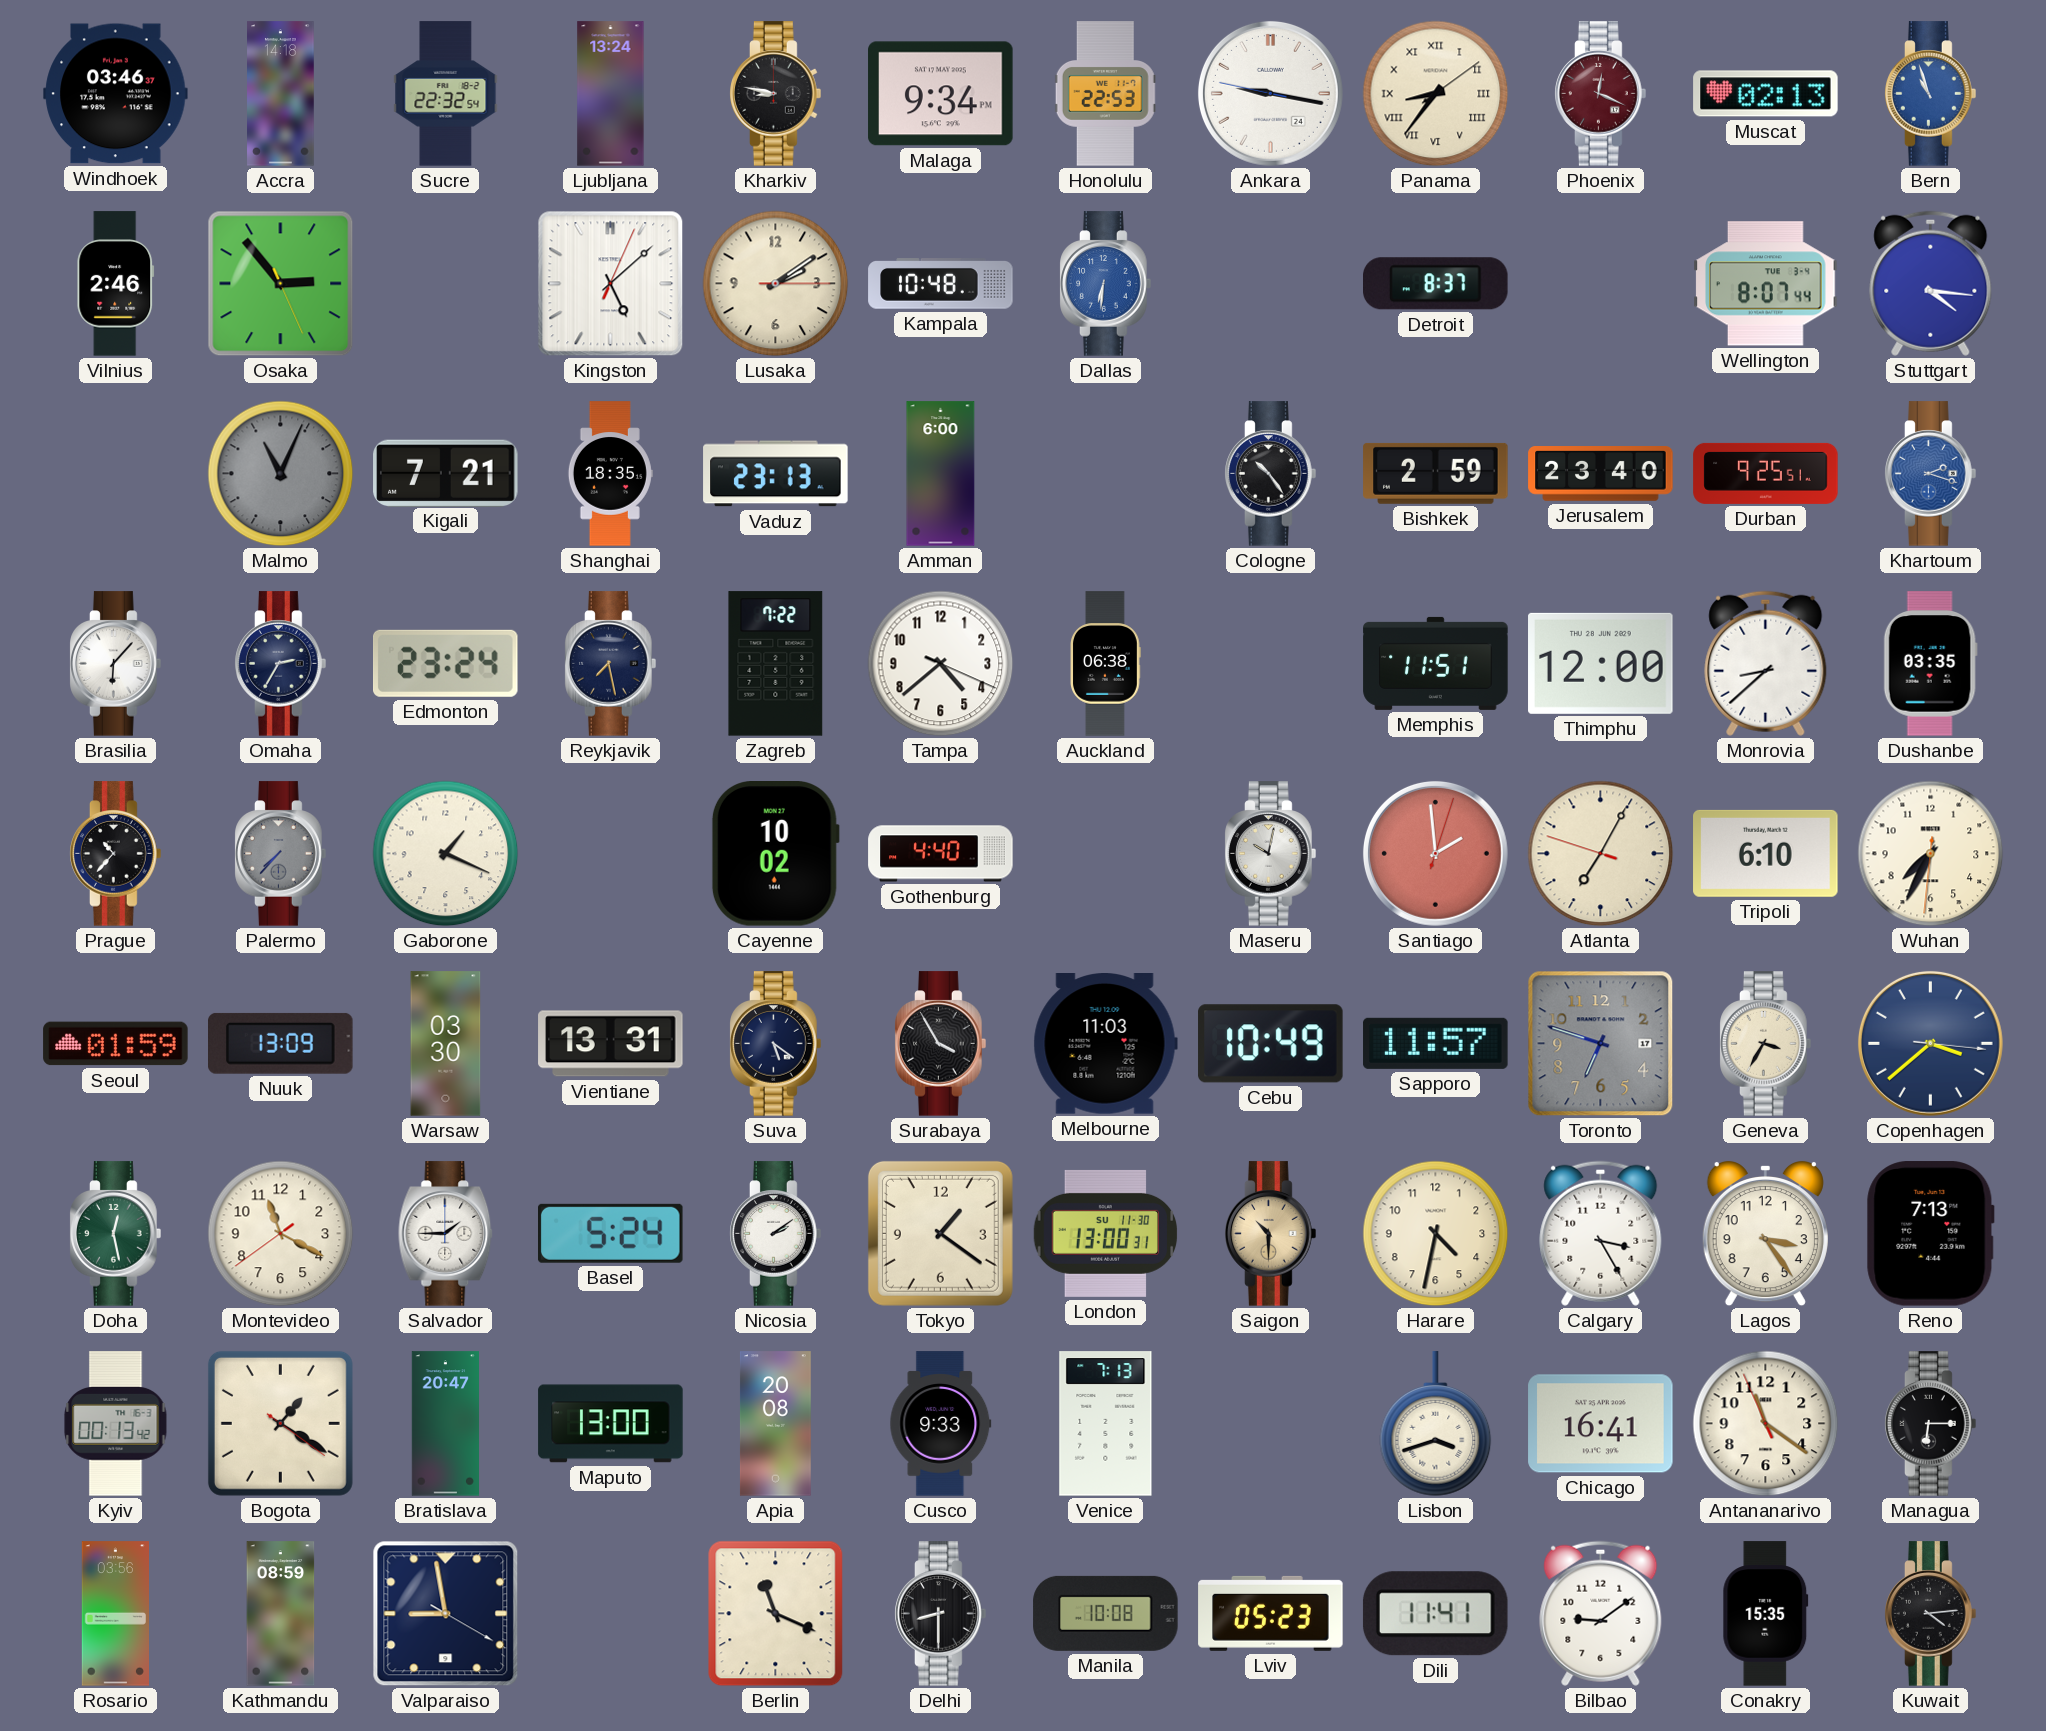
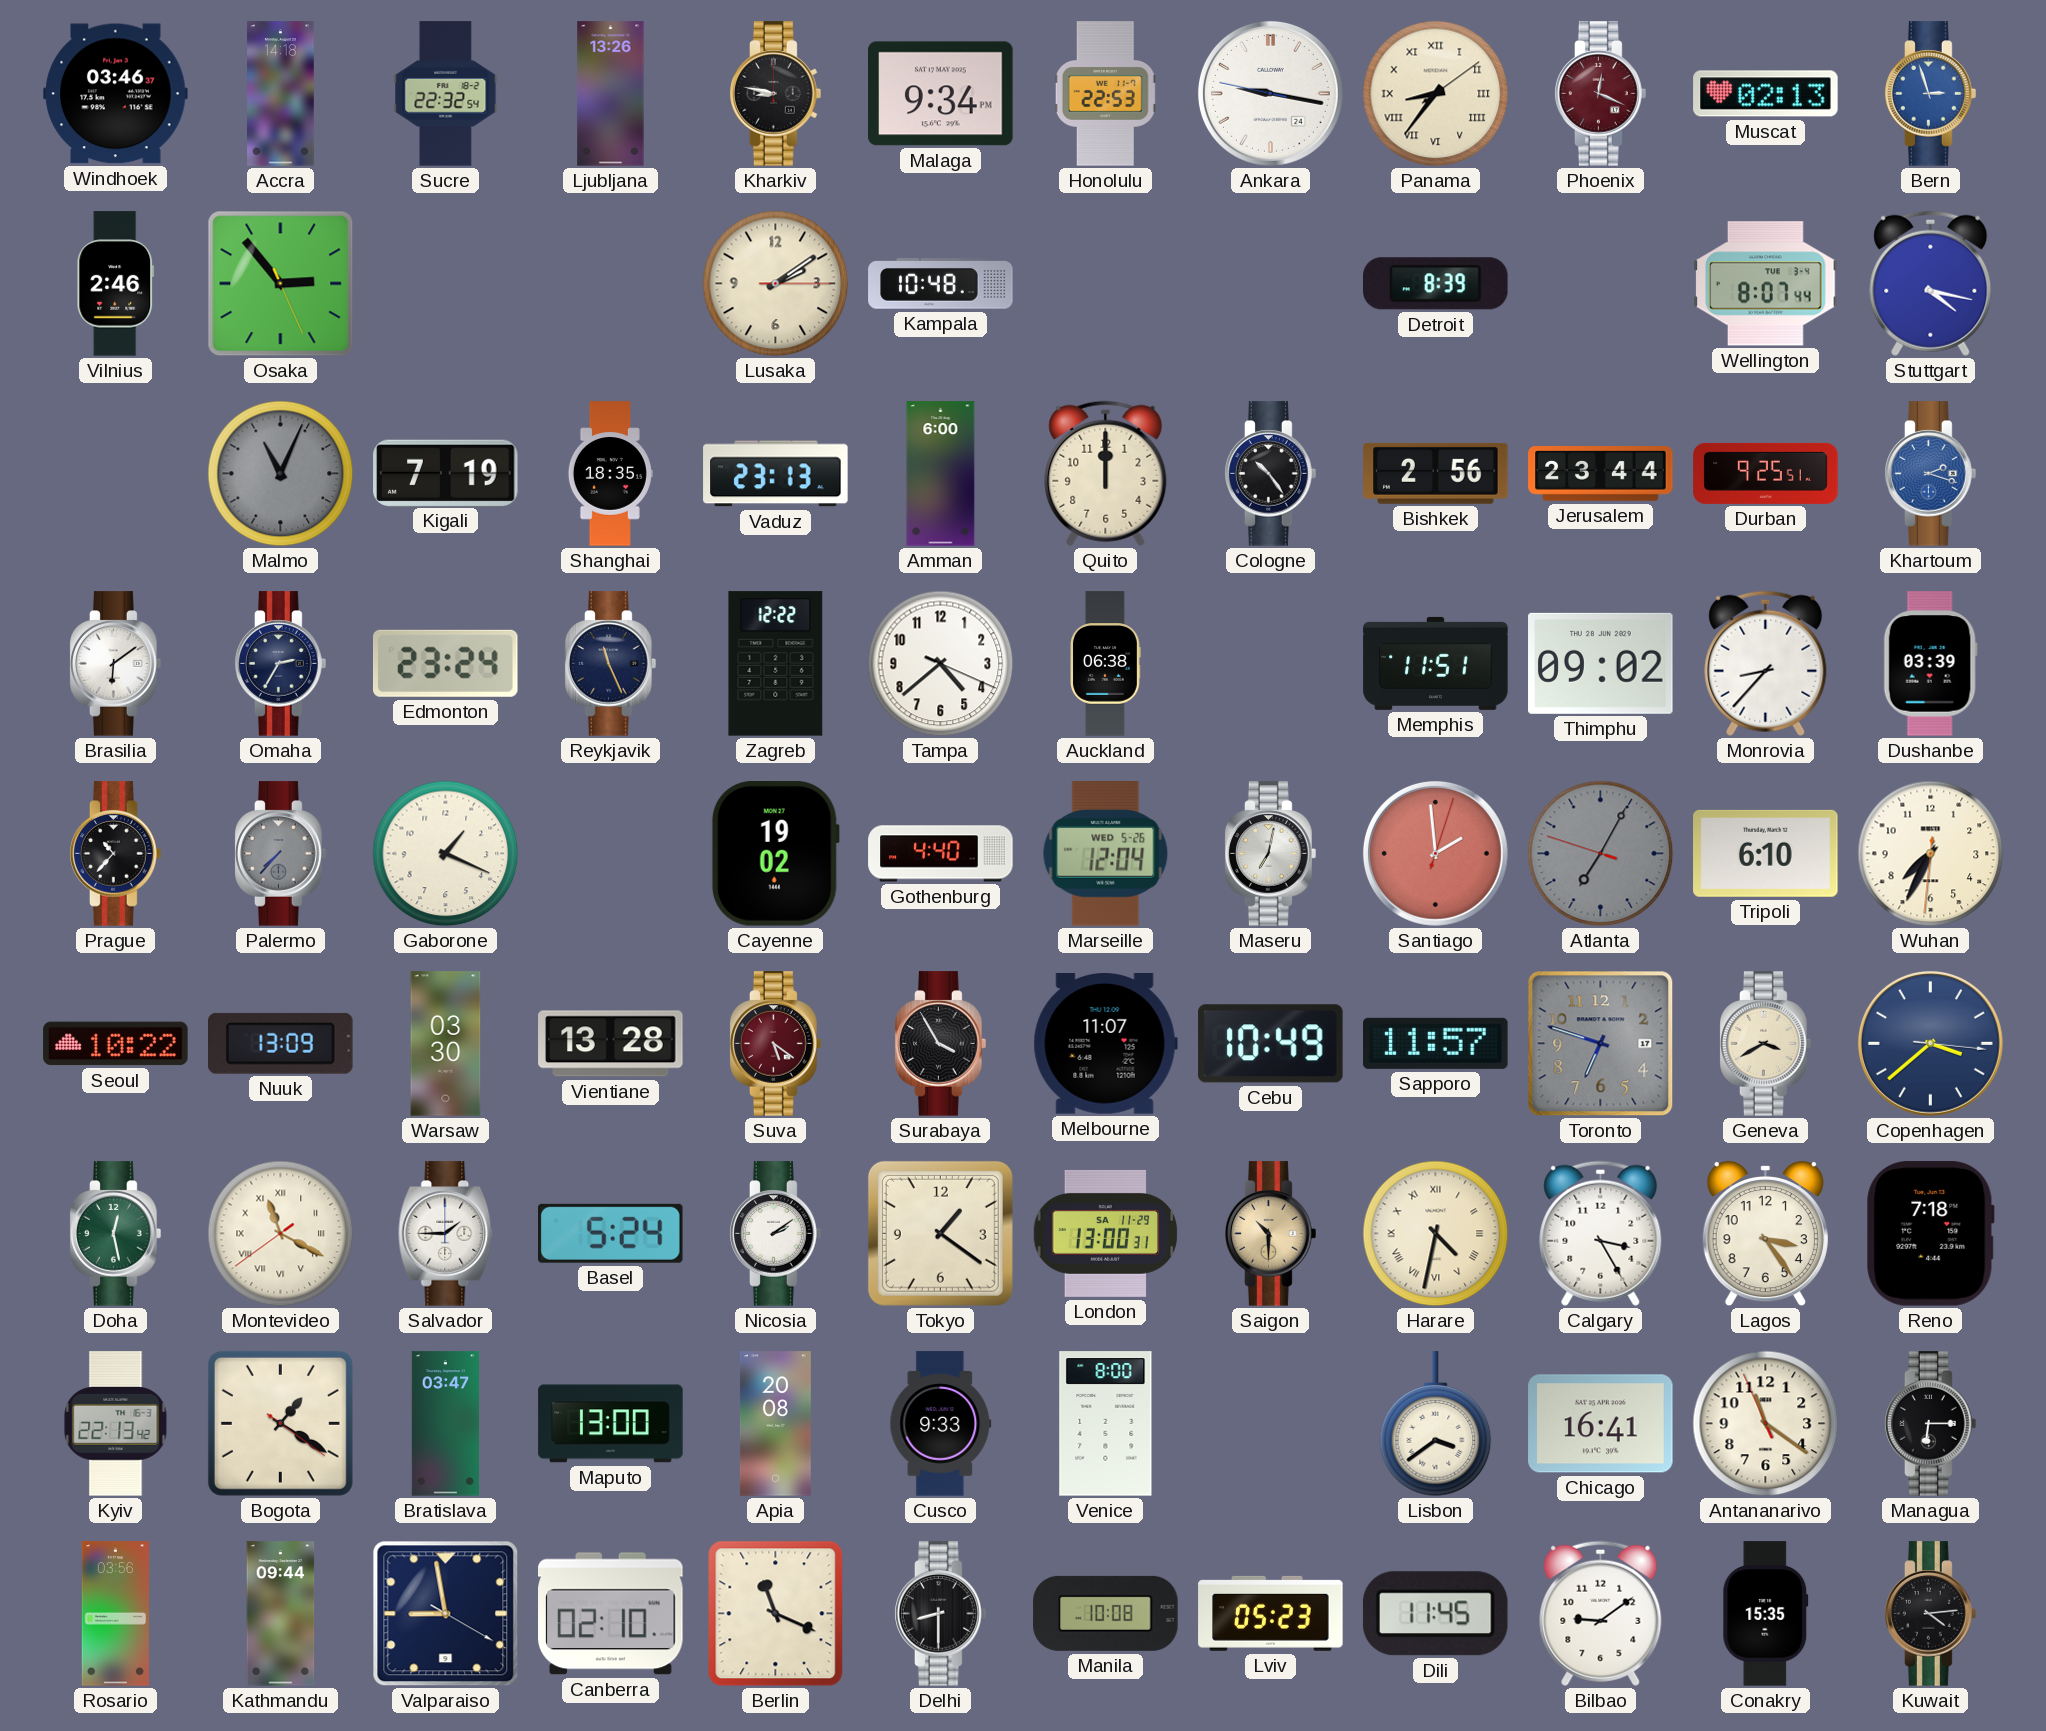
Ljubljana: 13:24 -> 13:26 (611, 94)
Bern: 10:57 -> 2:57 (1931, 94)
Kingston: 5:08 -> none (611, 284)
Dallas: 6:31 -> none (1106, 284)
Detroit: 8:37 -> 8:39 (1436, 284)
Stuttgart: 4:16 -> 4:17 (1931, 283)
Kigali: 7:21 -> 7:19 (446, 473)
Quito: none -> 12:00 (1106, 473)
Bishkek: 2:59 -> 2:56 (1436, 473)
Jerusalem: 23:40 -> 23:44 (1601, 474)
Brasilia: 6:07 -> 6:09 (116, 664)
Reykjavik: 7:28 -> 11:26 (611, 664)
Zagreb: 7:22 -> 12:22 (776, 664)
Thimphu: 12:00 -> 09:02 (1601, 663)
Monrovia: 8:38 -> 8:37 (1766, 663)
Dushanbe: 03:35 -> 03:39 (1930, 664)
Cayenne: 10:02 -> 19:02 (775, 854)
Marseille: none -> 12:04 (1106, 854)
Maseru: 10:02 -> 7:02 (1271, 854)
Atlanta dial: cream -> grey (1601, 854)
Seoul: 01:59 -> 10:22 (116, 1044)
Vientiane: 13:31 -> 13:28 (611, 1044)
Suva dial: navy -> burgundy (776, 1044)
Melbourne: 11:03 -> 11:07 (1105, 1044)
Geneva: 3:35 -> 3:40 (1766, 1044)
Montevideo numerals: Arabic -> Roman (281, 1234)
London date: SU 11-30 -> SA 11-29 (1106, 1233)
Harare numerals: Arabic -> Roman (1436, 1234)
Reno: 7:13 -> 7:18 (1930, 1234)
Kyiv: 00:13 -> 22:13 (116, 1424)
Bratislava: 20:47 -> 03:47 (445, 1424)
Venice: 7:13 -> 8:00 (1106, 1424)
Lisbon: 3:42 -> 3:39 (1436, 1424)
Kathmandu: 08:59 -> 09:44 (281, 1614)
Canberra: none -> 02:10 (611, 1614)
Dili: 11:41 -> 11:45 (1435, 1614)
